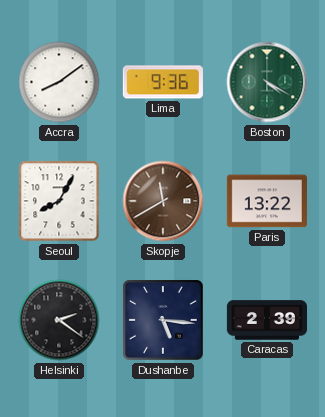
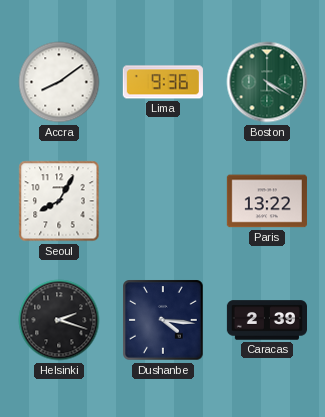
Skopje: 11:40 -> none (163, 201)
Helsinki: 2:21 -> 2:18 (59, 320)
Dushanbe: 5:16 -> 4:16 (164, 321)
